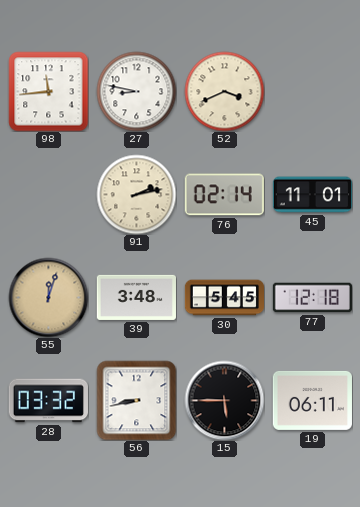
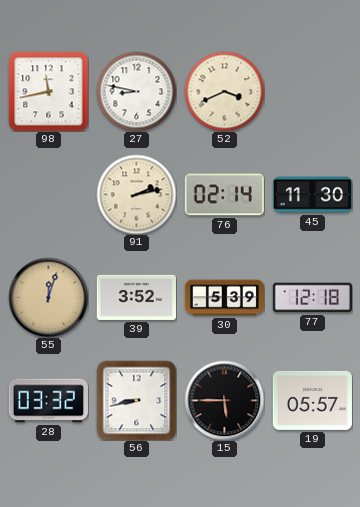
98: 11:44 -> 11:43 (48, 91)
45: 11:01 -> 11:30 (312, 195)
39: 3:48 -> 3:52 (136, 297)
30: 5:45 -> 5:39 (224, 298)
19: 06:11 -> 05:57 (312, 400)
